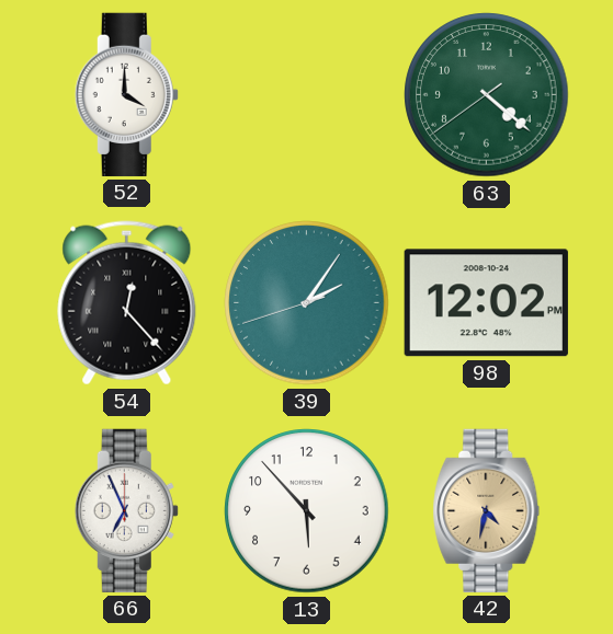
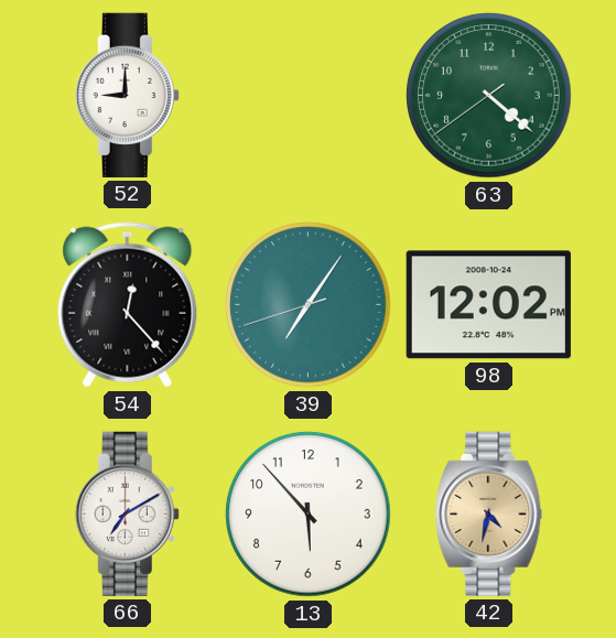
52: 4:00 -> 9:00 (127, 95)
39: 2:05 -> 7:05 (309, 305)
66: 6:56 -> 7:10 (127, 513)
